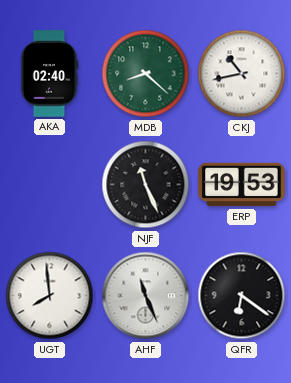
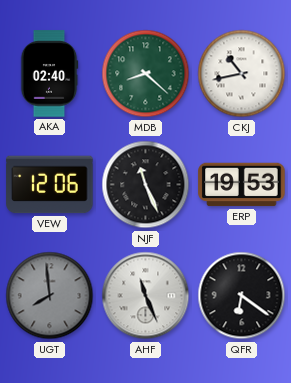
VEW: none -> 12:06 (50, 185)
UGT dial: white -> grey (50, 296)
